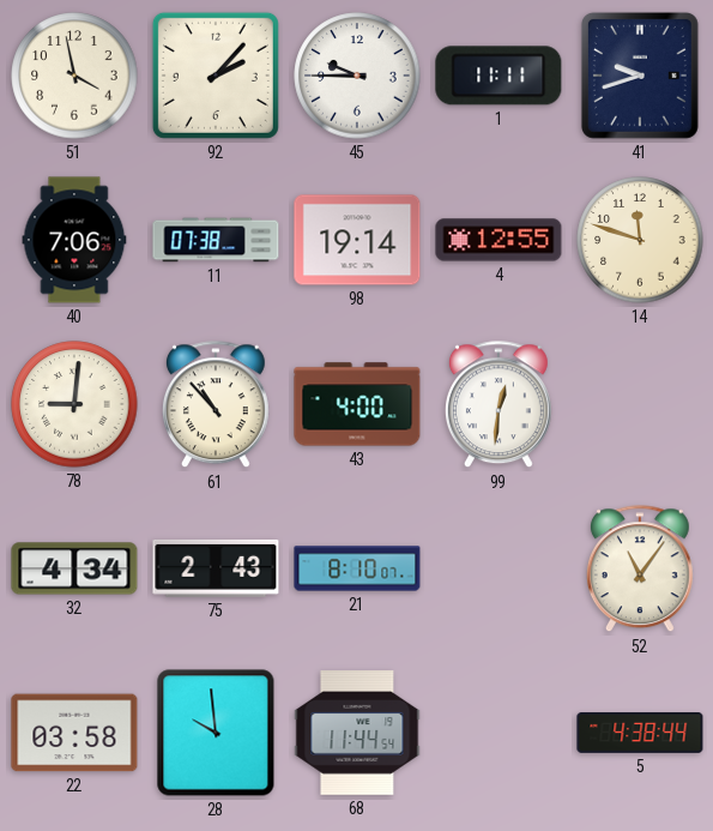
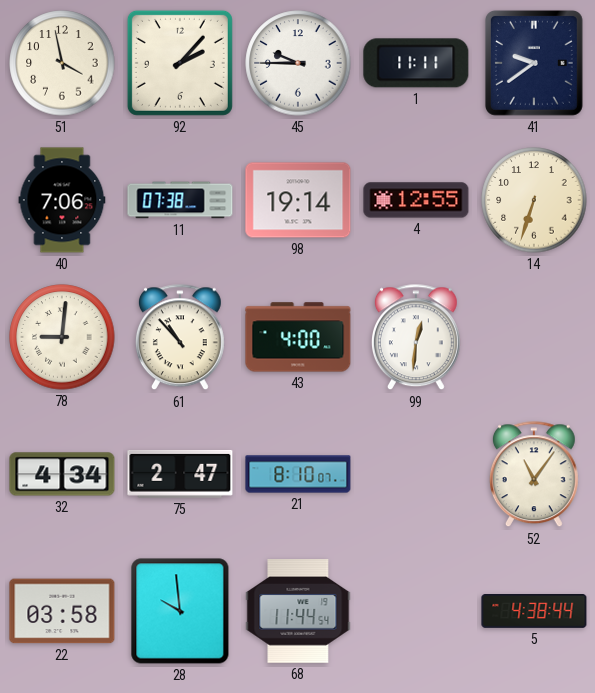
41: 9:42 -> 9:39 (534, 63)
14: 11:48 -> 6:33 (534, 200)
75: 2:43 -> 2:47 (180, 474)
